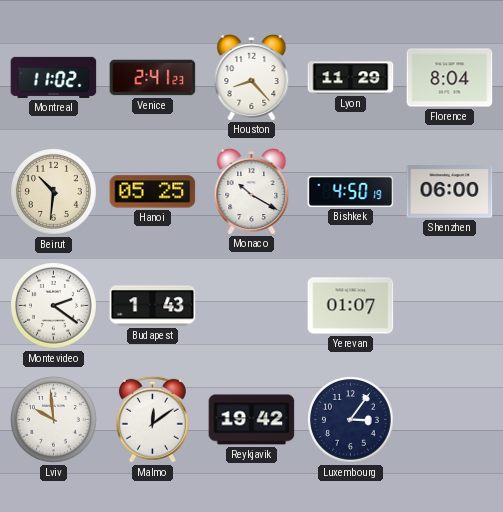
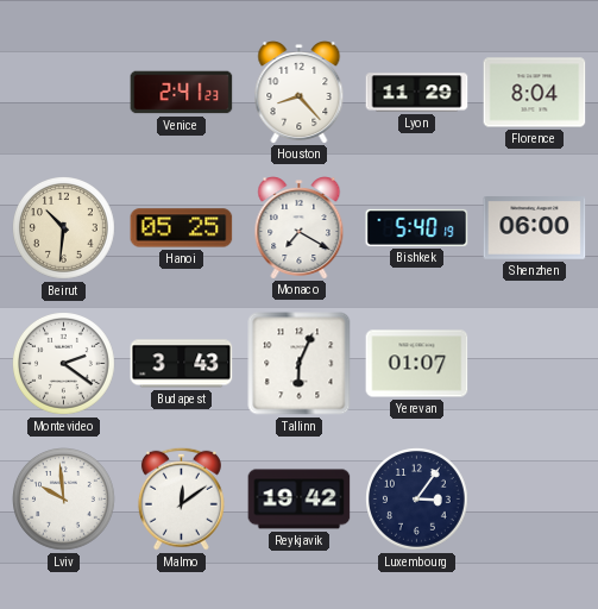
Montreal: 11:02 -> none (54, 77)
Monaco: 10:20 -> 7:20 (300, 228)
Bishkek: 4:50 -> 5:40 (417, 227)
Budapest: 1:43 -> 3:43 (182, 364)
Tallinn: none -> 6:04 (300, 364)
